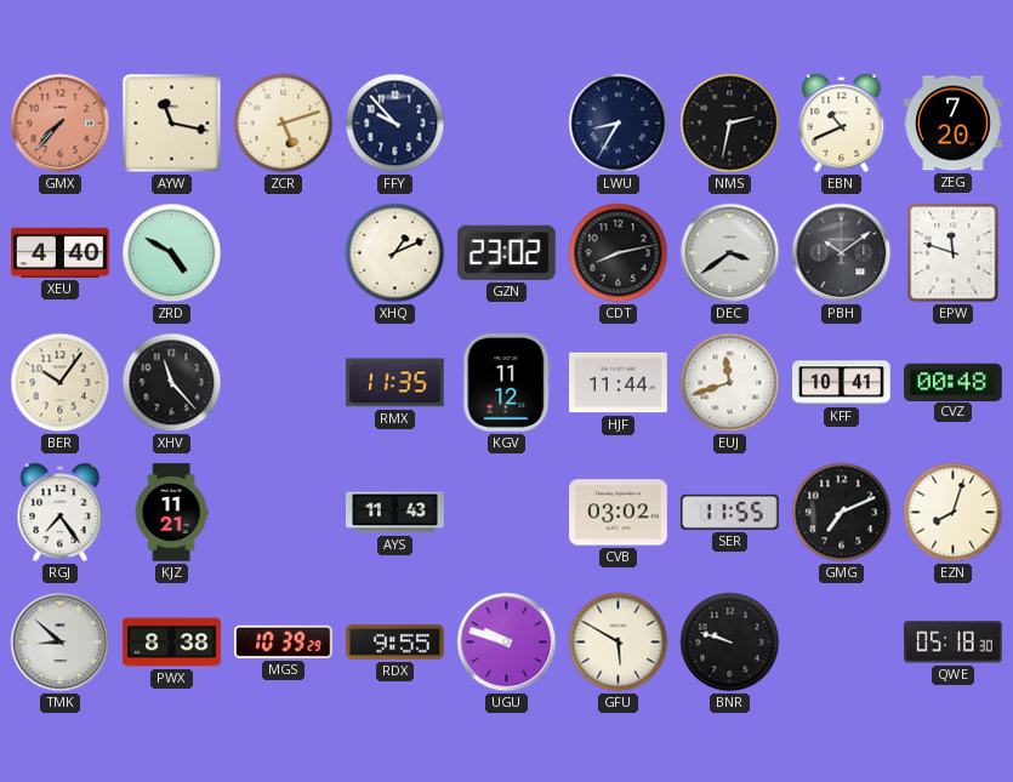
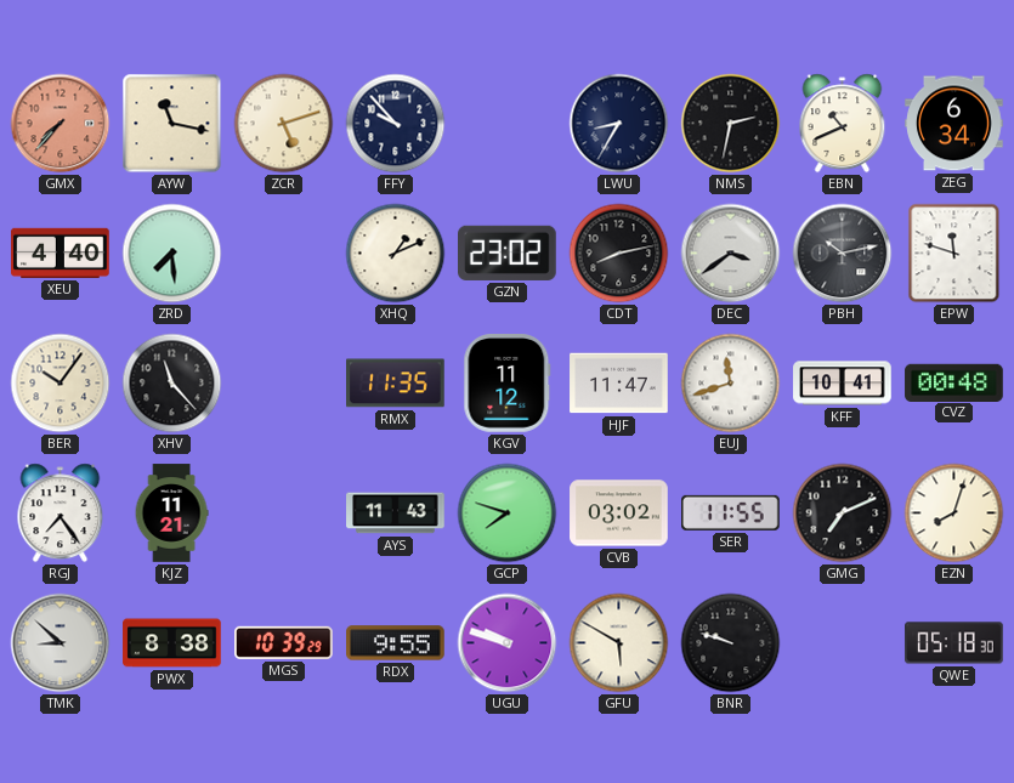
ZEG: 7:20 -> 6:34 (954, 124)
ZRD: 4:50 -> 7:29 (172, 254)
PBH: 10:09 -> 10:13 (843, 254)
HJF: 11:44 -> 11:47 (619, 384)
GCP: none -> 7:48 (508, 514)
